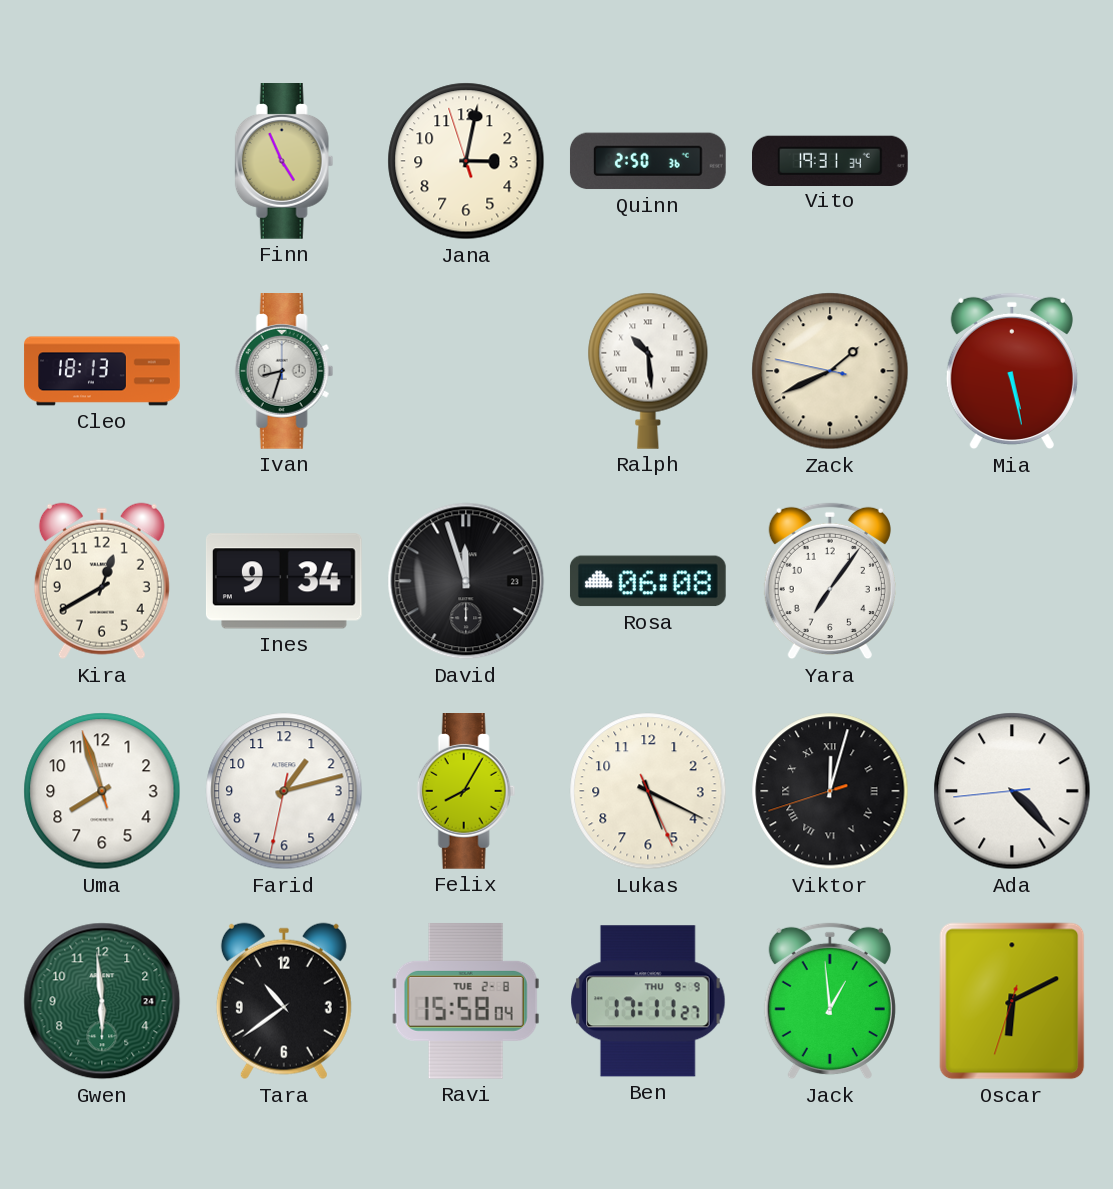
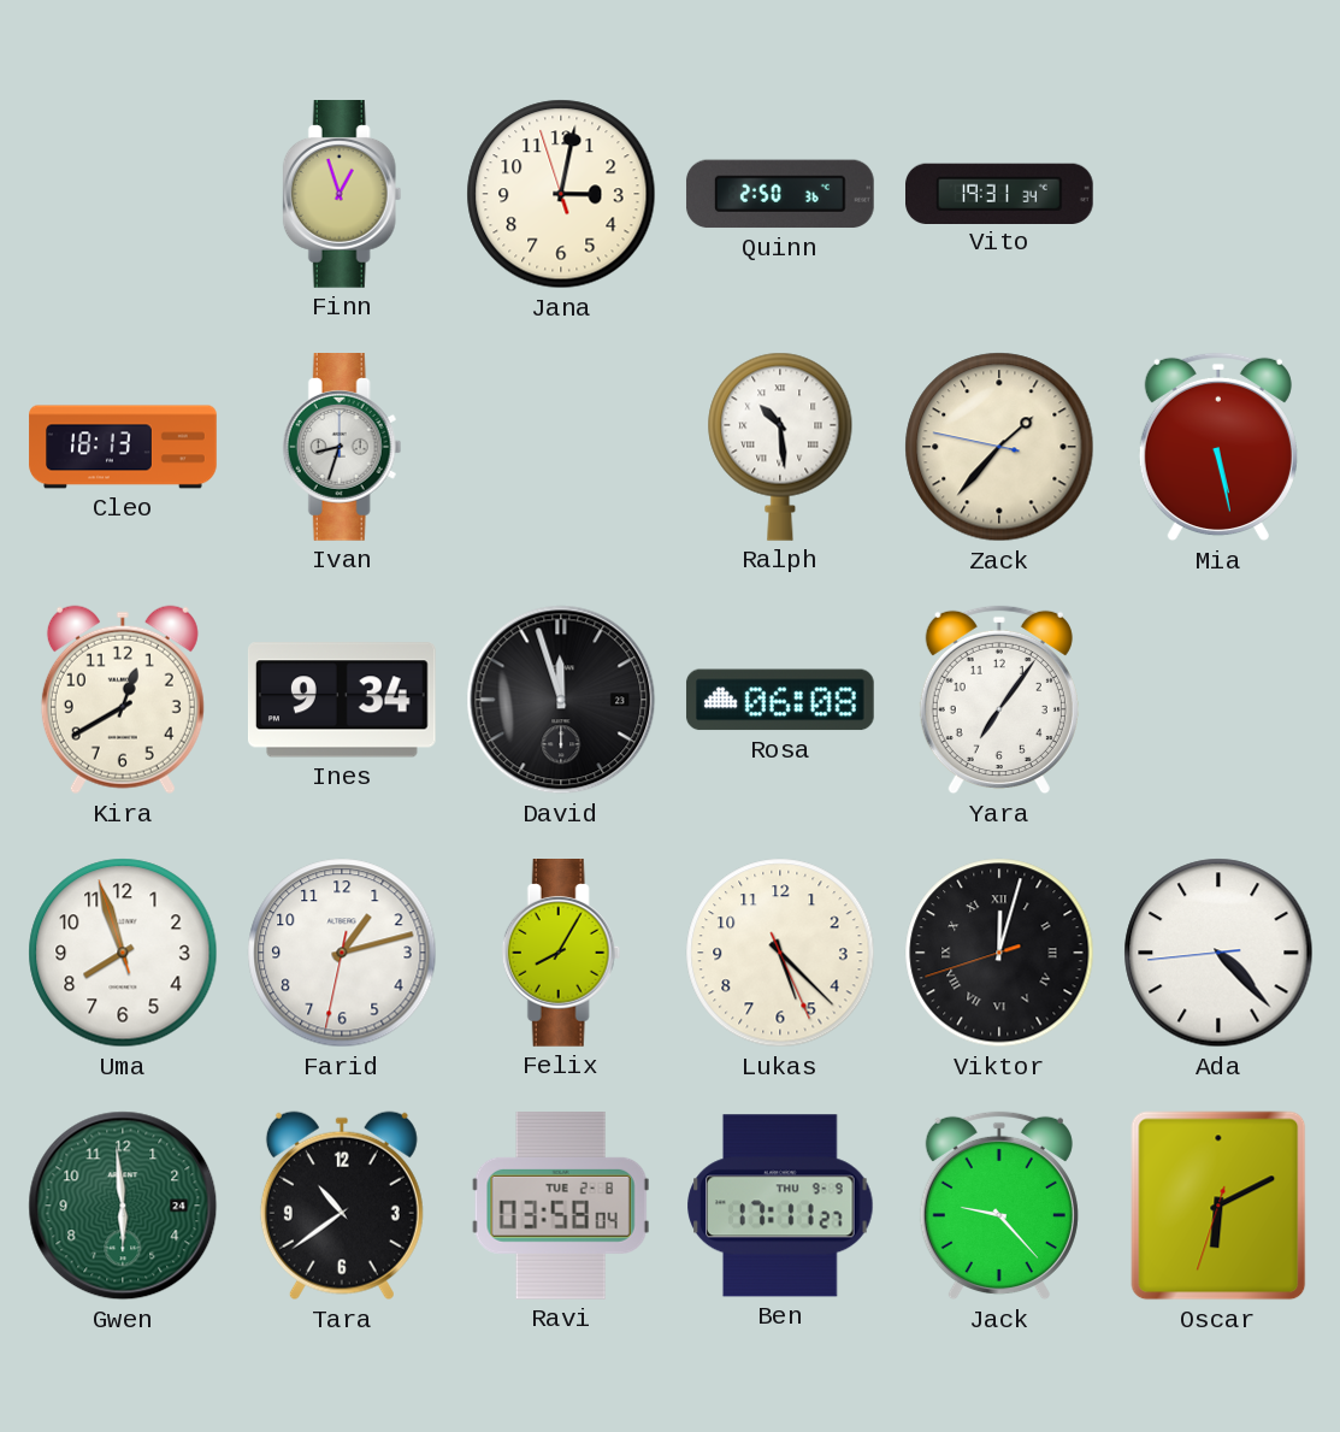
Finn: 4:56 -> 12:57 (342, 195)
Zack: 1:40 -> 1:36 (999, 447)
Lukas: 5:19 -> 5:22 (780, 953)
Ravi: 15:58 -> 03:58 (561, 1206)
Jack: 12:59 -> 9:23 (999, 1206)
